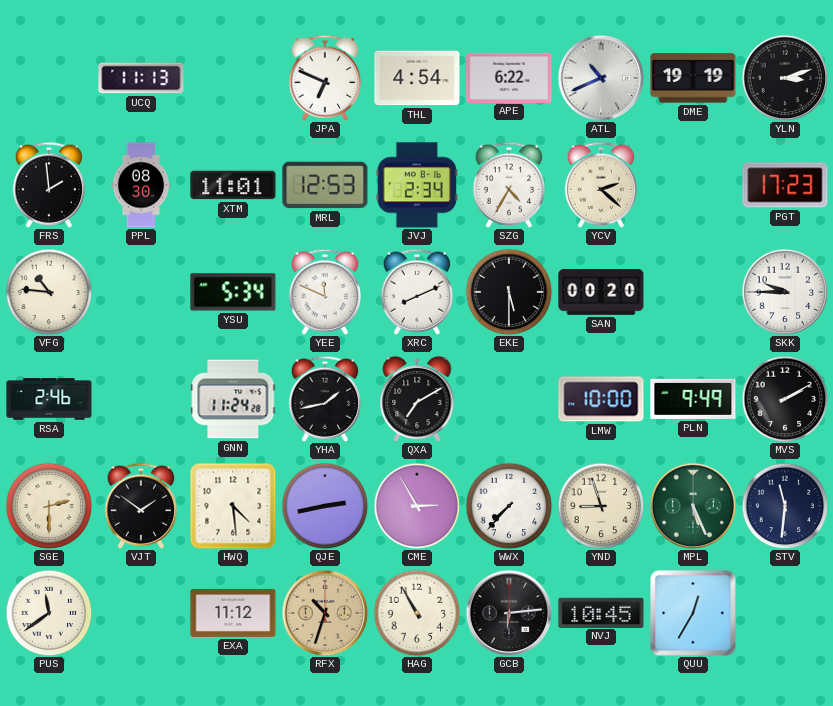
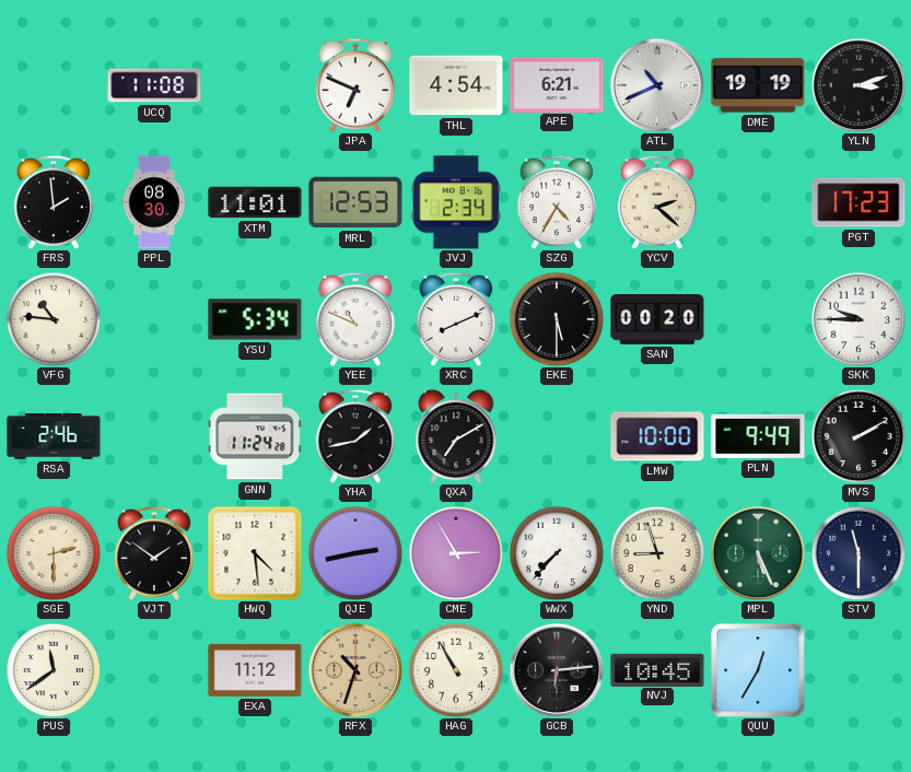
UCQ: 11:13 -> 11:08 (154, 85)
APE: 6:22 -> 6:21 (557, 84)
YEE: 11:49 -> 10:49 (355, 319)
STV: 11:31 -> 11:30 (859, 553)
